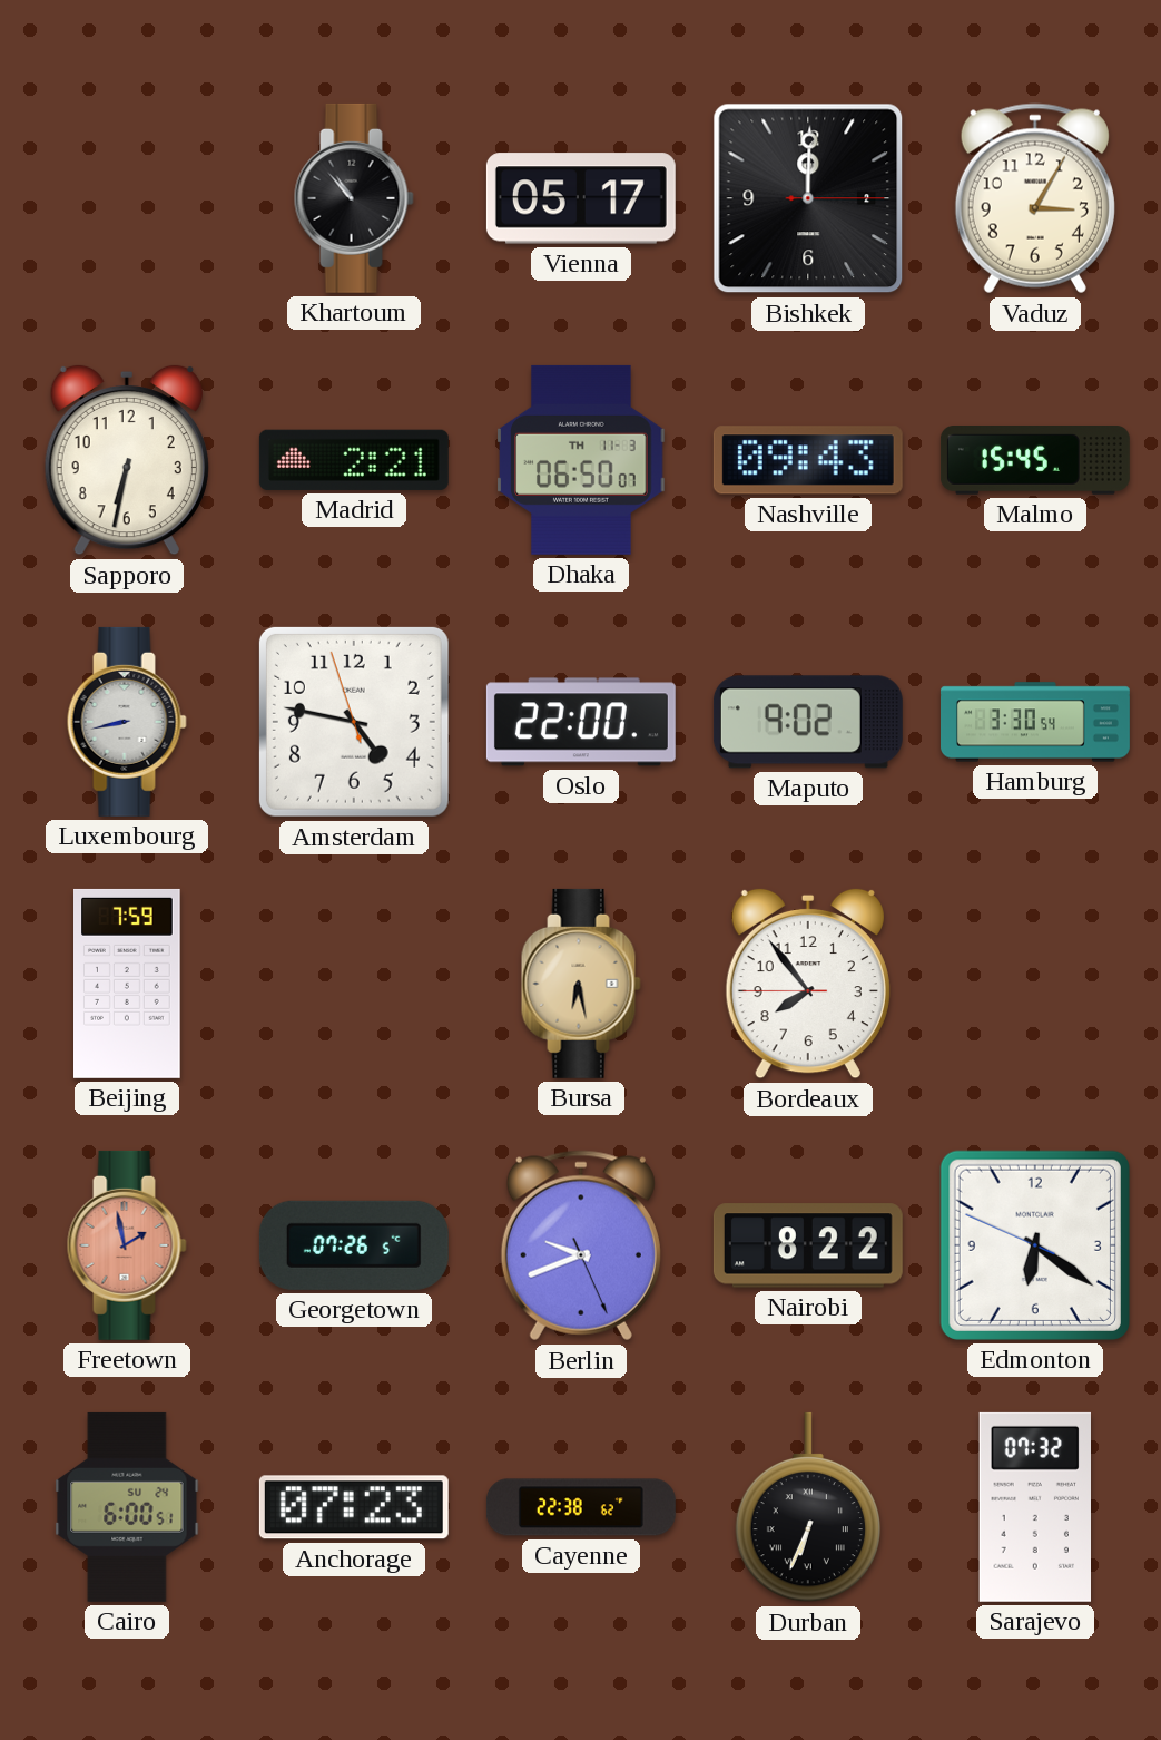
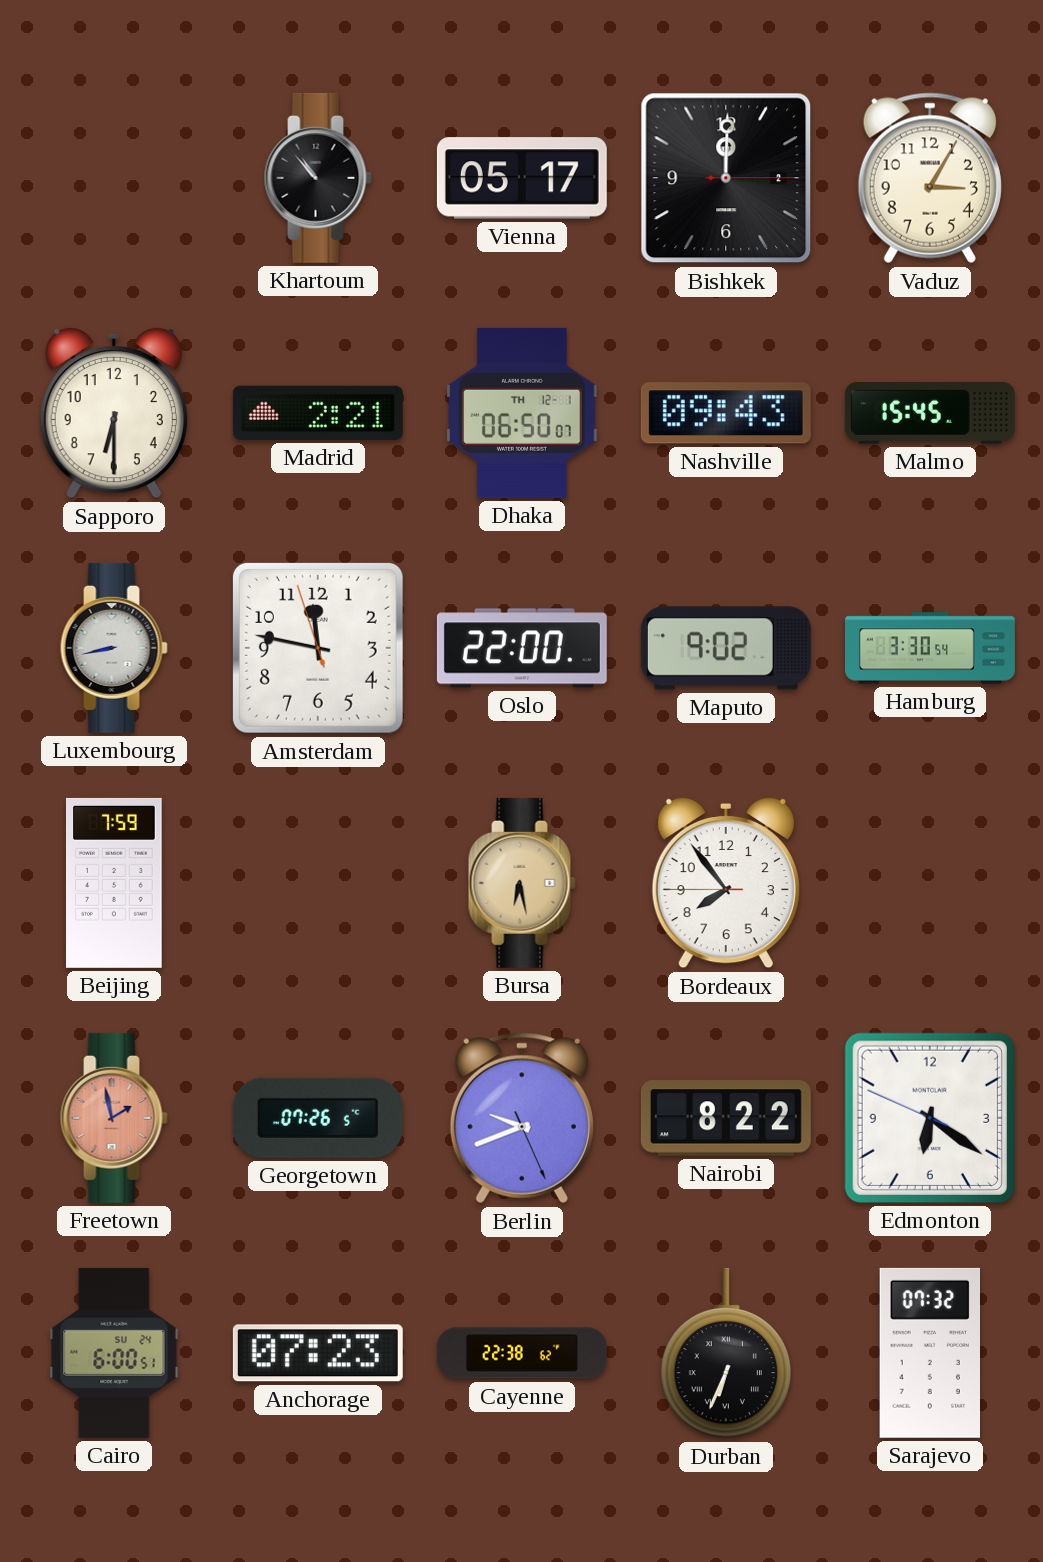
Sapporo: 6:32 -> 6:30 (114, 413)
Dhaka date: TH 11-3 -> TH 12-1 (522, 413)
Amsterdam: 4:46 -> 11:46 (318, 648)
